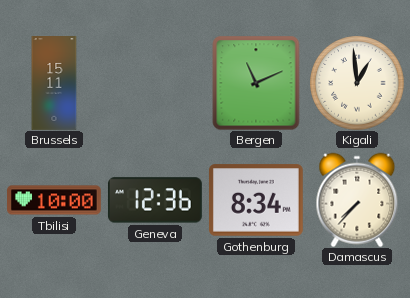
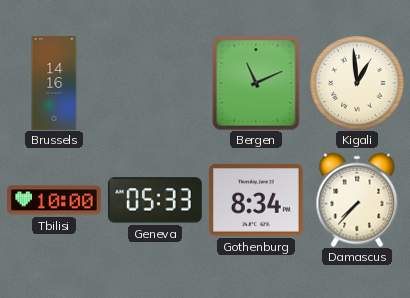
Brussels: 15:11 -> 14:16 (54, 84)
Geneva: 12:36 -> 05:33 (155, 200)
